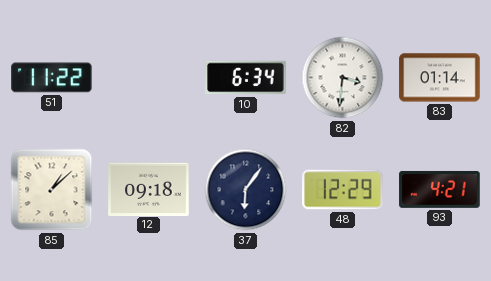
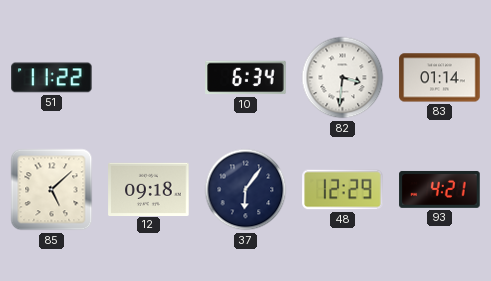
85: 1:08 -> 5:08 (52, 190)
